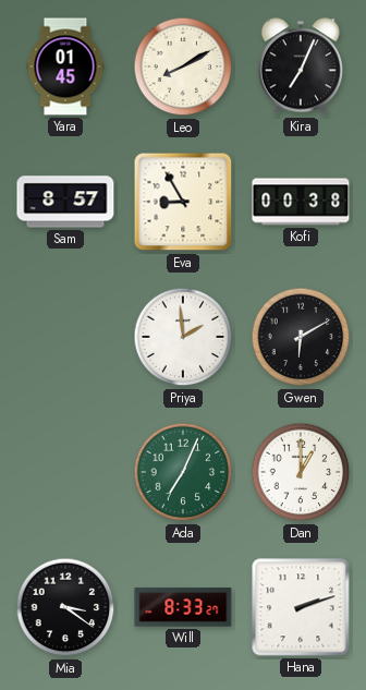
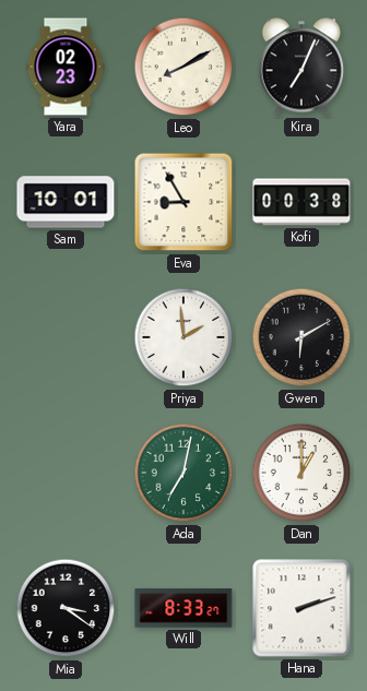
Yara: 01:45 -> 02:23 (66, 67)
Sam: 8:57 -> 10:01 (66, 202)
Ada: 7:04 -> 7:02 (183, 473)
